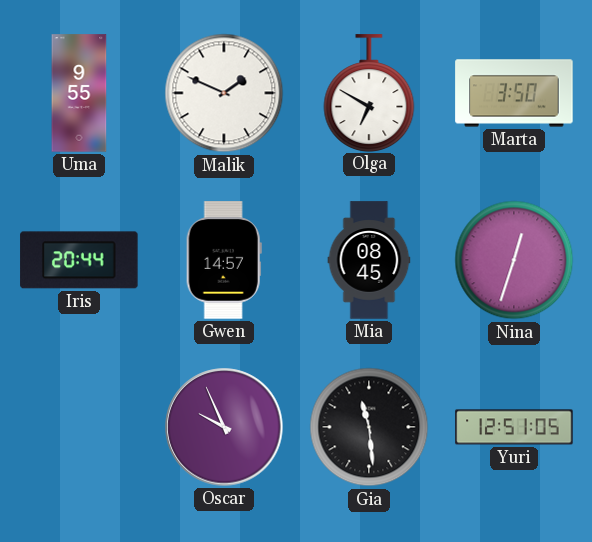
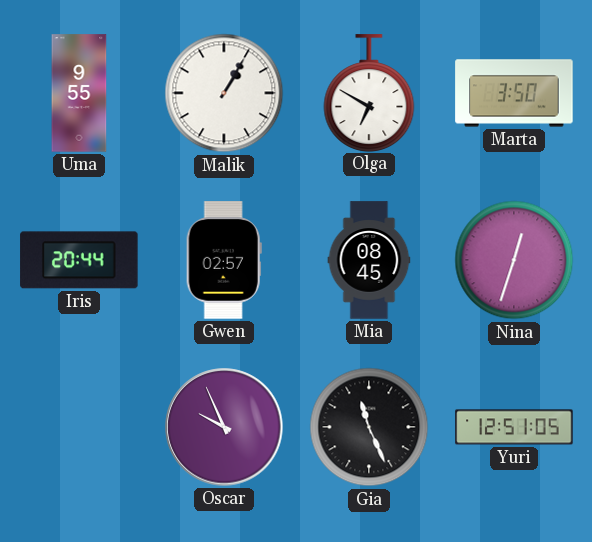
Malik: 1:49 -> 1:05 (224, 93)
Gwen: 14:57 -> 02:57 (224, 260)
Gia: 11:29 -> 11:26 (369, 427)
